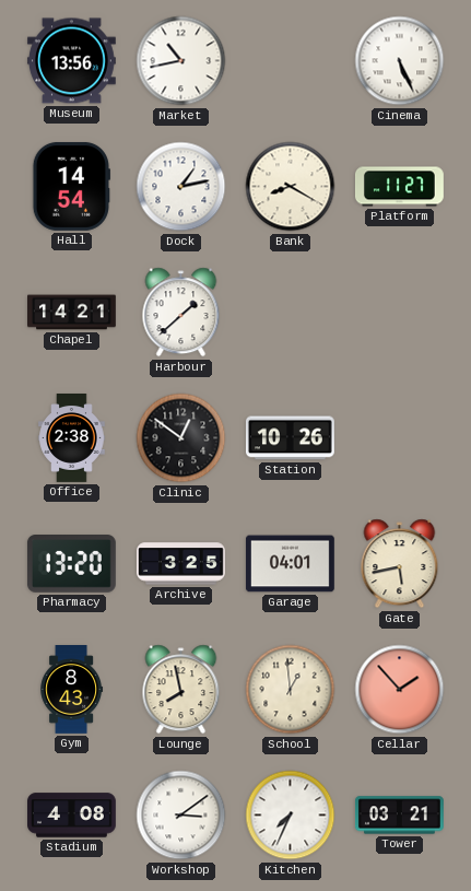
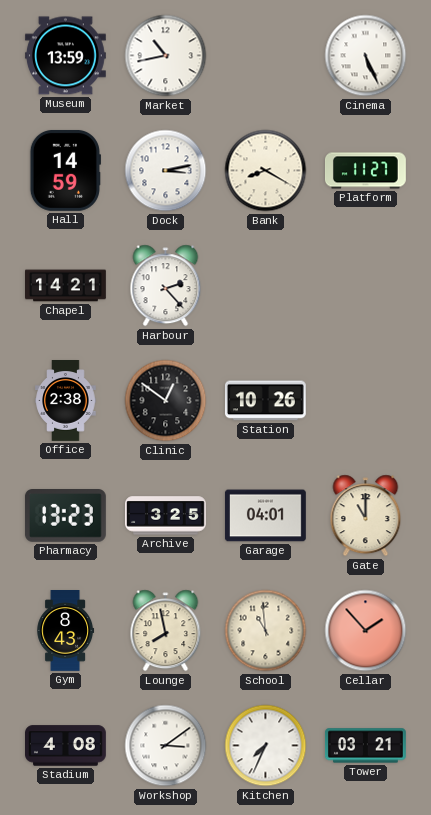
Museum: 13:56 -> 13:59 (66, 56)
Hall: 14:54 -> 14:59 (65, 170)
Dock: 1:13 -> 3:13 (166, 171)
Harbour: 1:38 -> 2:23 (166, 286)
Pharmacy: 13:20 -> 13:23 (65, 516)
Gate: 5:43 -> 11:00 (366, 516)
School: 12:59 -> 10:59 (266, 631)
